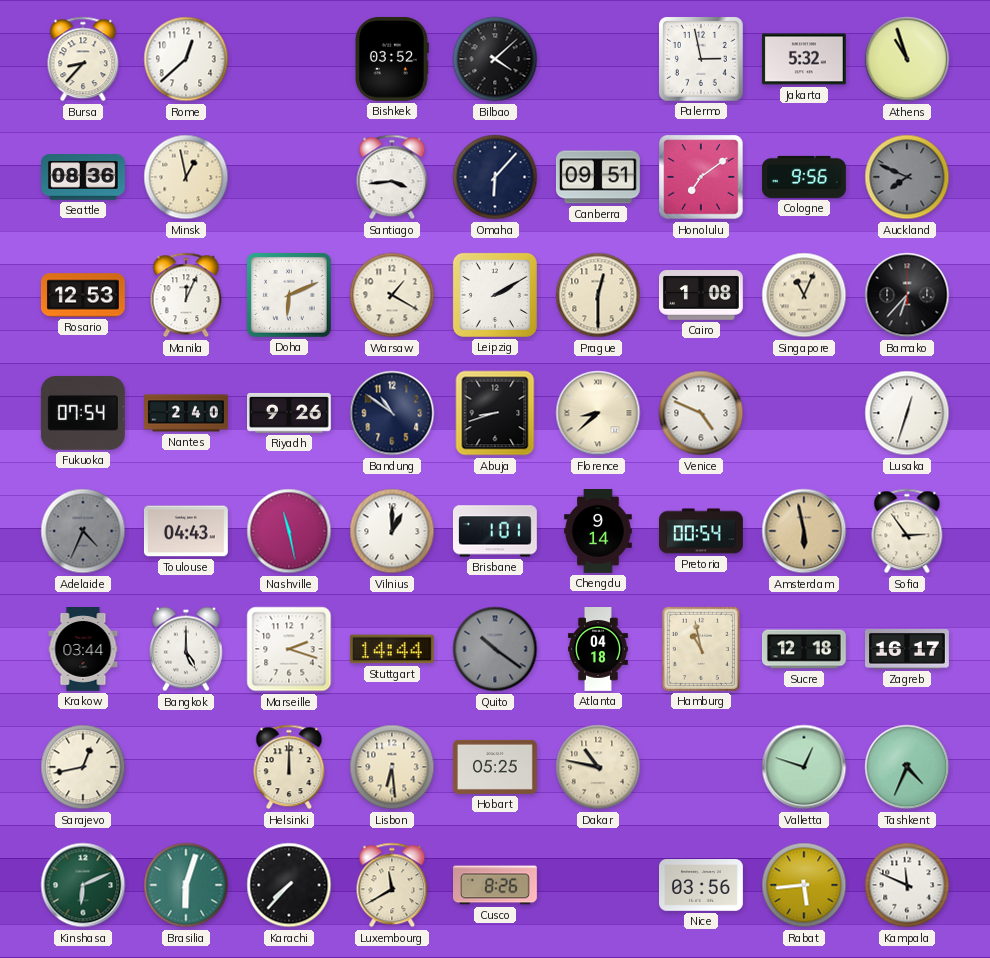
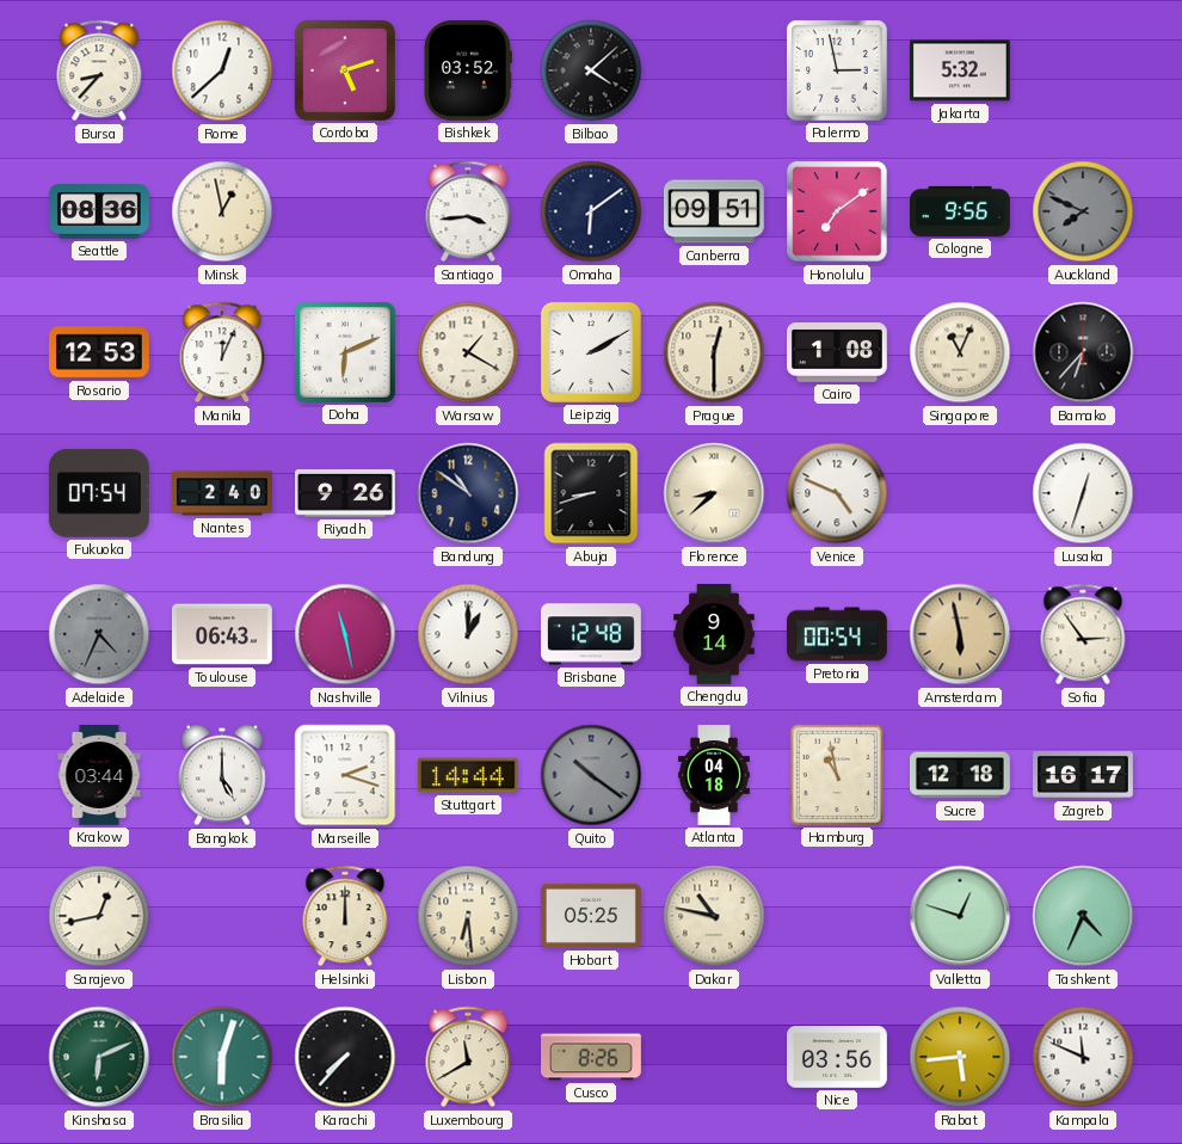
Cordoba: none -> 5:12 (345, 70)
Athens: 10:57 -> none (907, 59)
Omaha: 6:07 -> 6:09 (591, 211)
Toulouse: 04:43 -> 06:43 (222, 634)
Brisbane: 1:01 -> 12:48 (591, 634)
